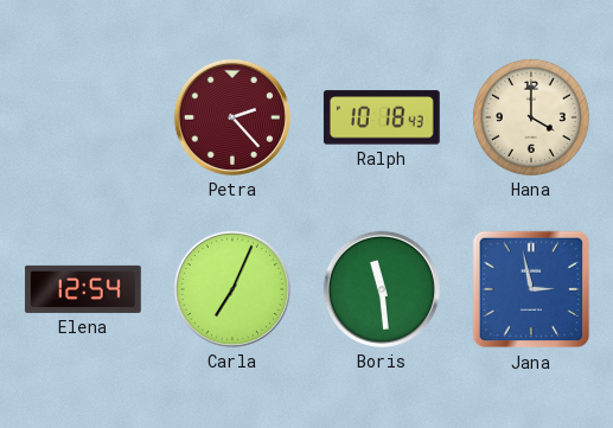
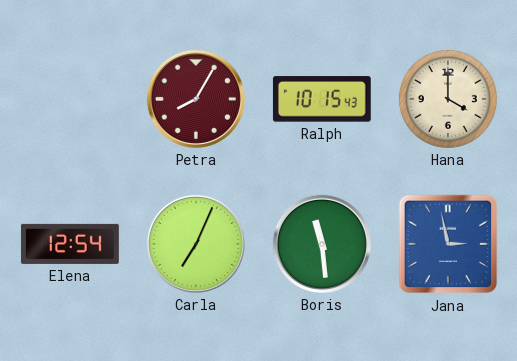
Petra: 2:23 -> 8:05 (196, 99)
Ralph: 10:18 -> 10:15 (322, 99)
